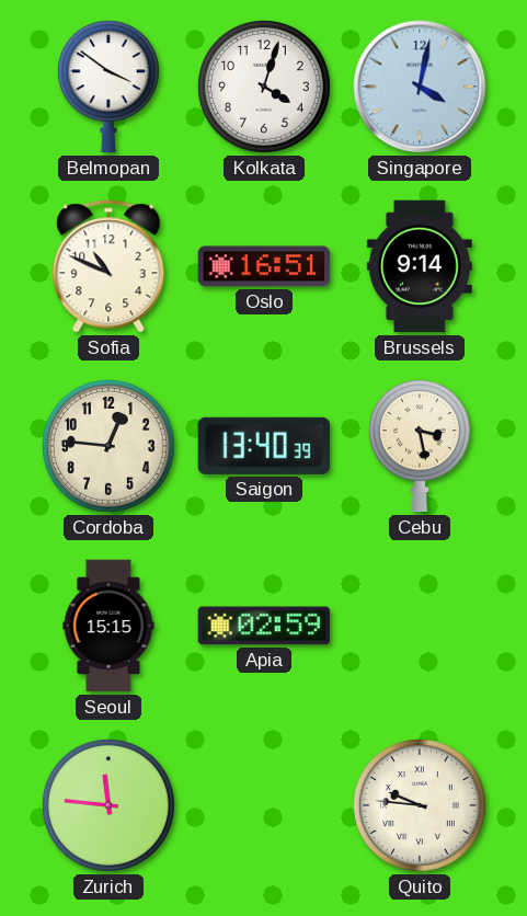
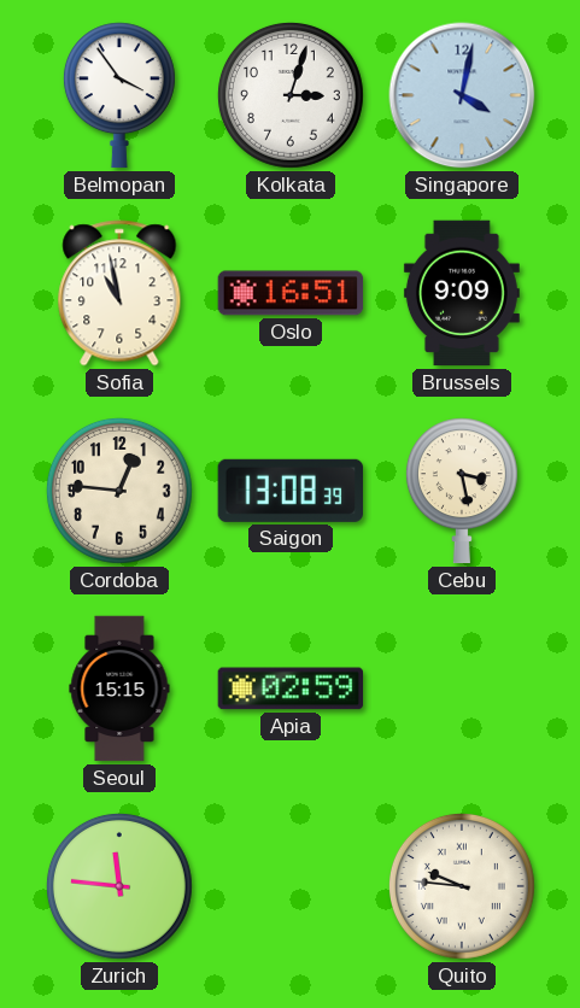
Belmopan: 3:51 -> 3:54 (119, 95)
Kolkata: 4:03 -> 3:03 (291, 95)
Sofia: 10:49 -> 10:58 (119, 293)
Brussels: 9:14 -> 9:09 (462, 293)
Saigon: 13:40 -> 13:08 (291, 491)
